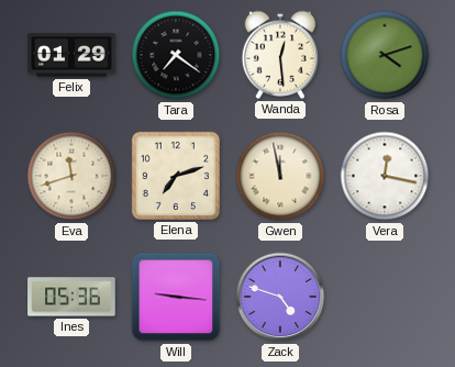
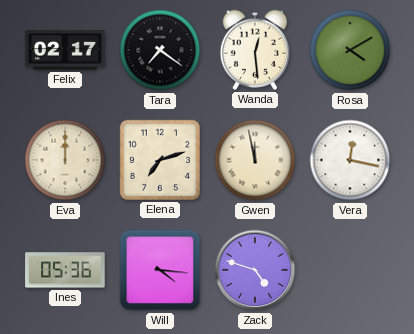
Felix: 01:29 -> 02:17 (65, 50)
Rosa: 4:12 -> 4:10 (350, 50)
Eva: 11:42 -> 12:00 (65, 160)
Will: 9:16 -> 4:16 (160, 270)
